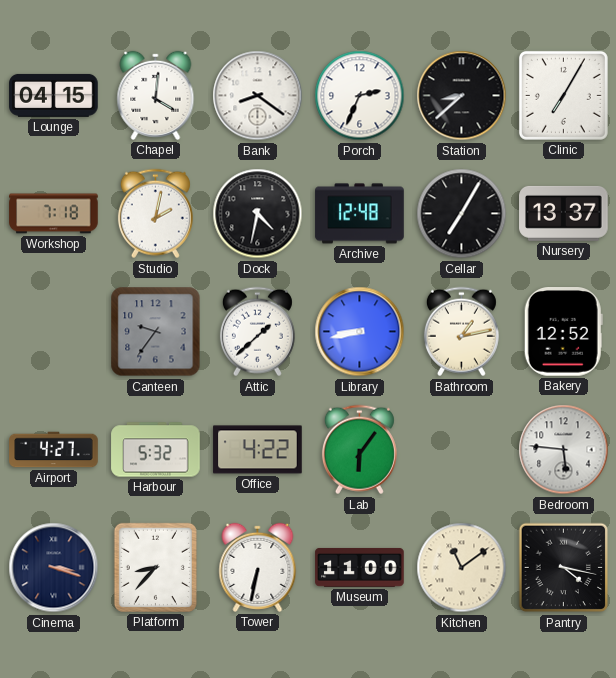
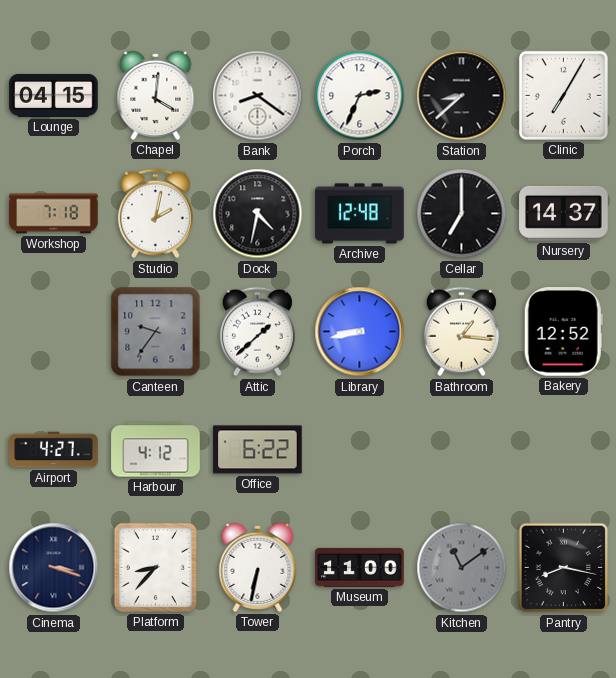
Cellar: 7:05 -> 7:00 (462, 214)
Nursery: 13:37 -> 14:37 (564, 213)
Bathroom: 1:13 -> 1:16 (461, 332)
Harbour: 5:32 -> 4:12 (156, 450)
Office: 4:22 -> 6:22 (258, 450)
Lab: 6:06 -> none (359, 450)
Bedroom: 5:46 -> none (564, 450)
Kitchen dial: cream -> grey (462, 568)
Pantry: 4:17 -> 8:17 (564, 568)
